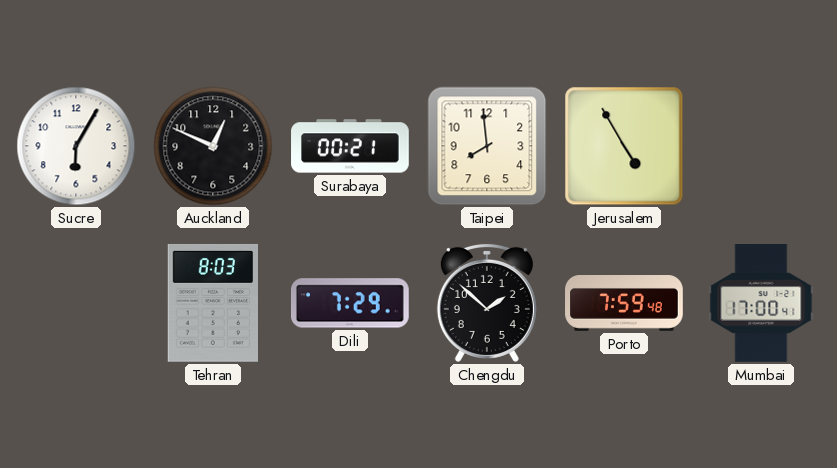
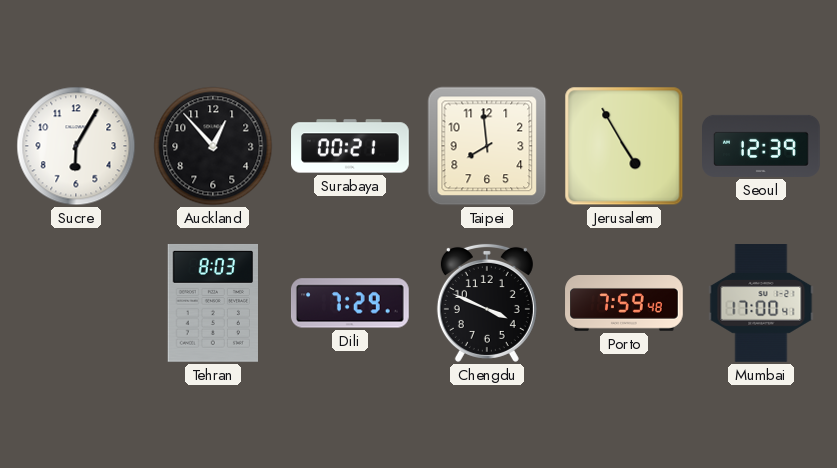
Auckland: 12:49 -> 12:53 (213, 146)
Seoul: none -> 12:39 (762, 146)
Chengdu: 1:52 -> 3:49 (487, 303)
